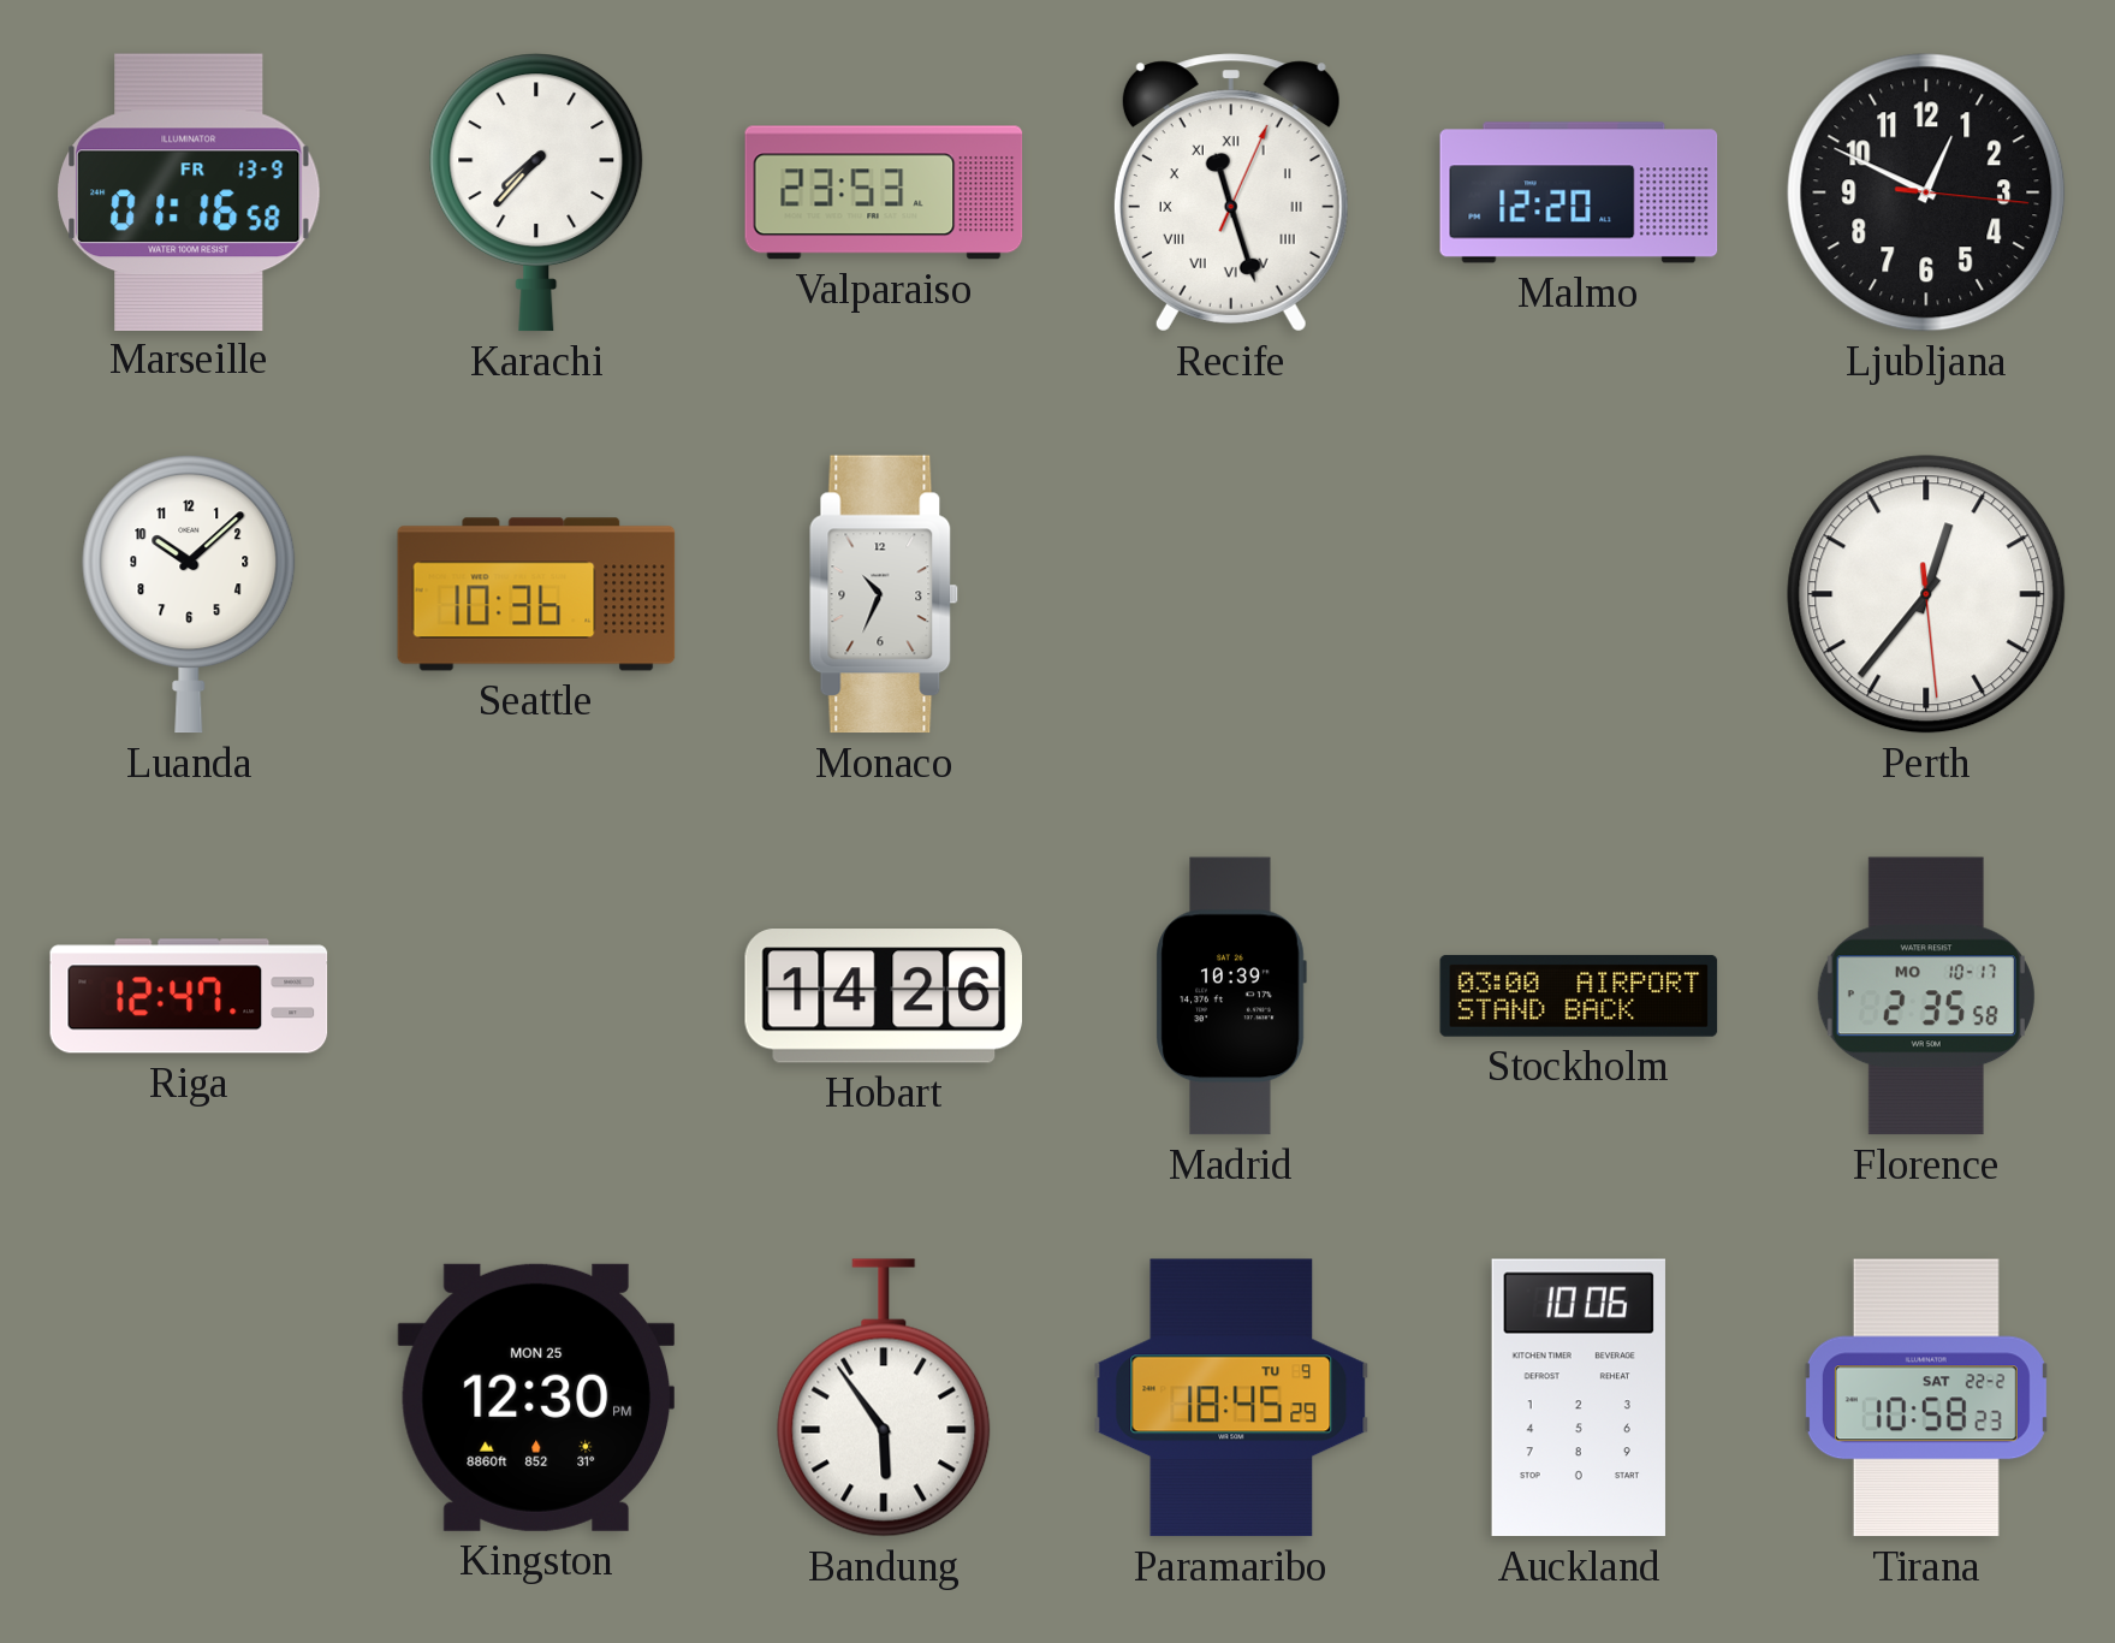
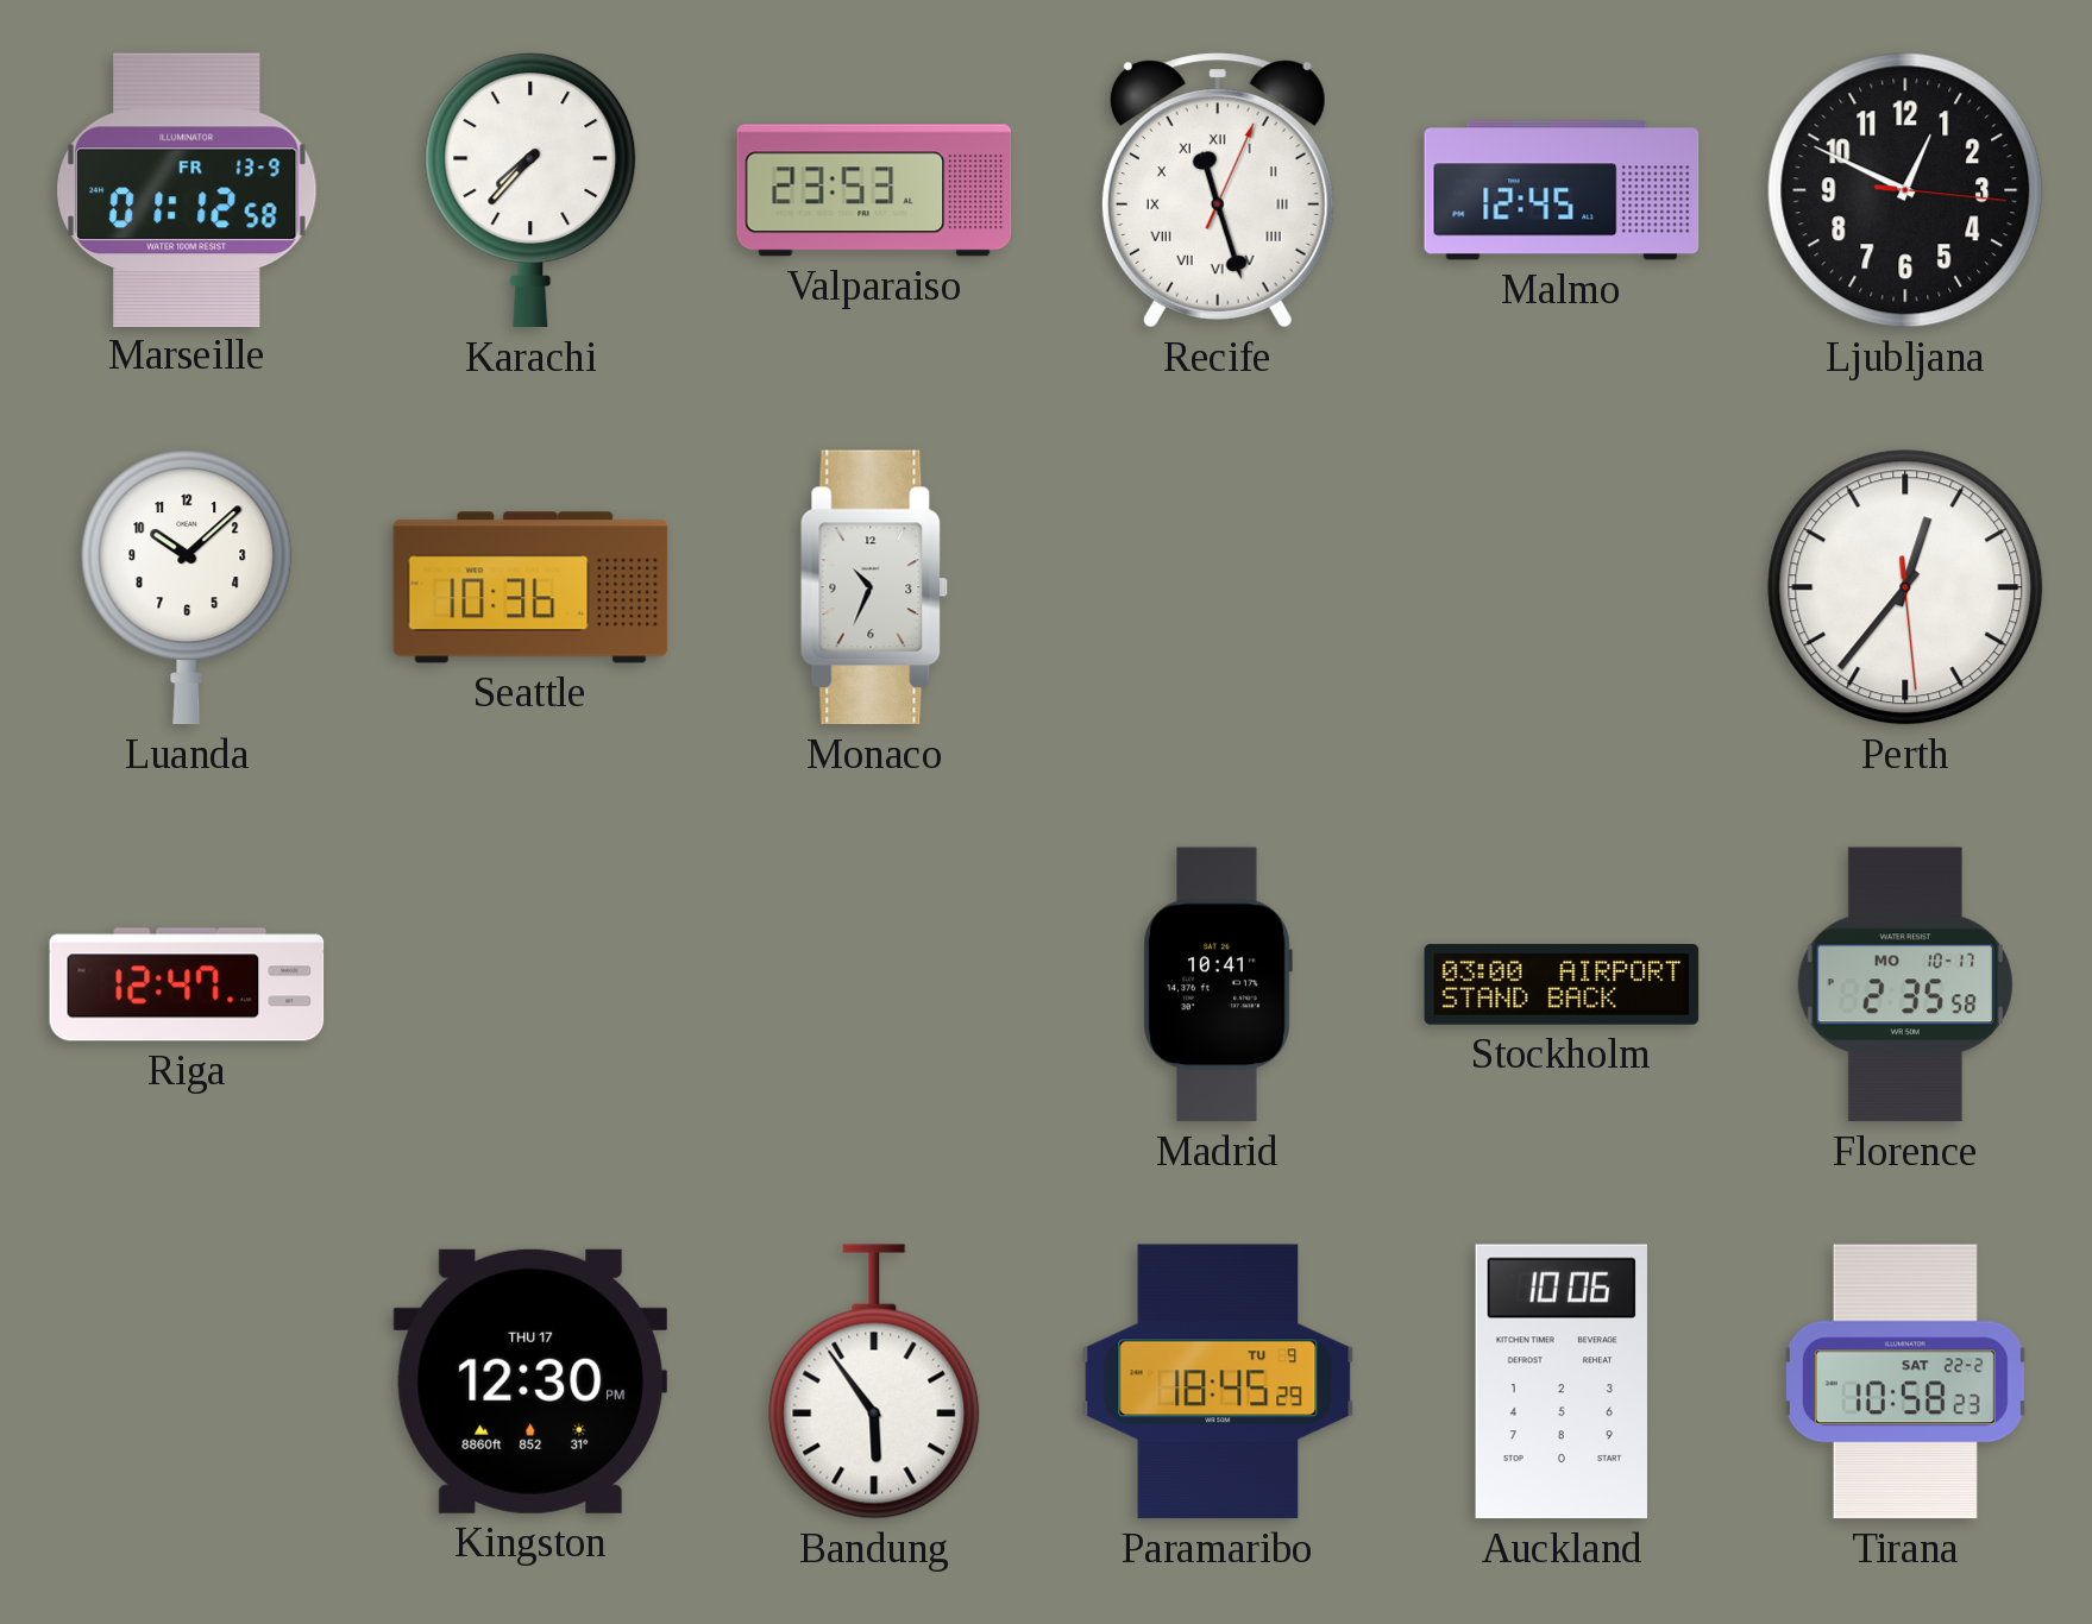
Marseille: 01:16 -> 01:12 (187, 189)
Malmo: 12:20 -> 12:45 (1562, 190)
Hobart: 14:26 -> none (883, 996)
Madrid: 10:39 -> 10:41 (1218, 984)
Kingston date: MON 25 -> THU 17 (529, 1381)
